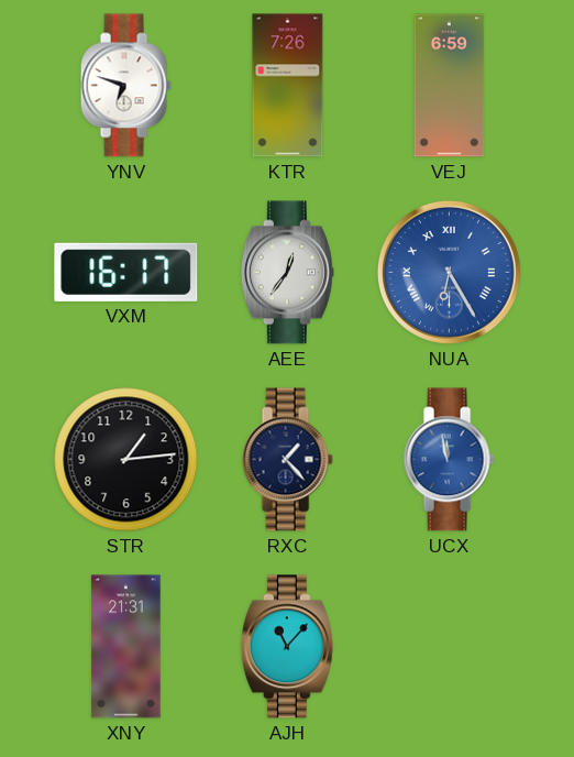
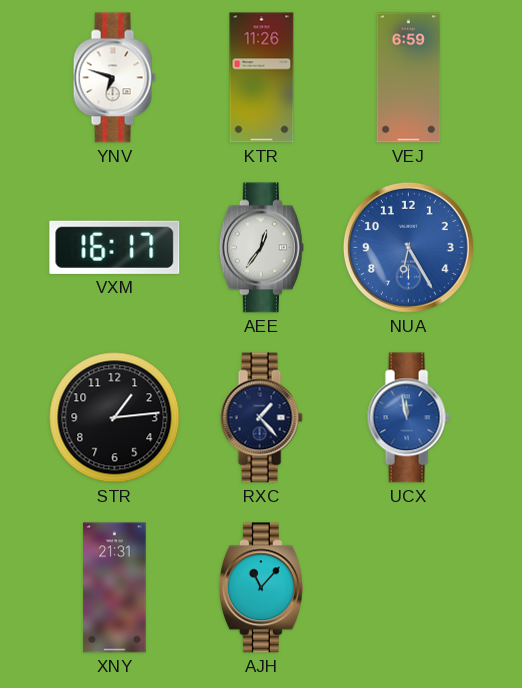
KTR: 7:26 -> 11:26 (262, 78)
NUA numerals: Roman -> Arabic (408, 247)
